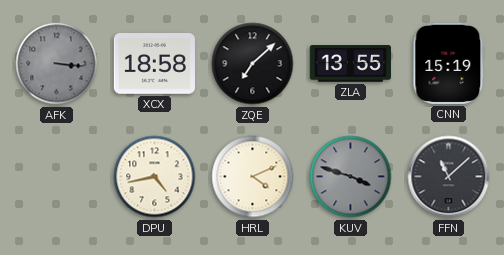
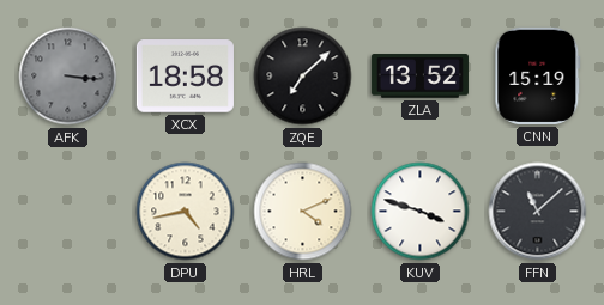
ZLA: 13:55 -> 13:52 (419, 77)
KUV dial: grey -> white (421, 212)
